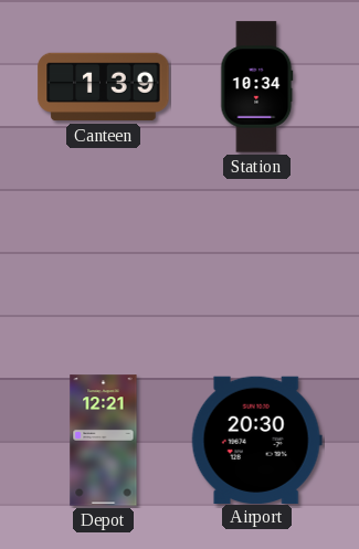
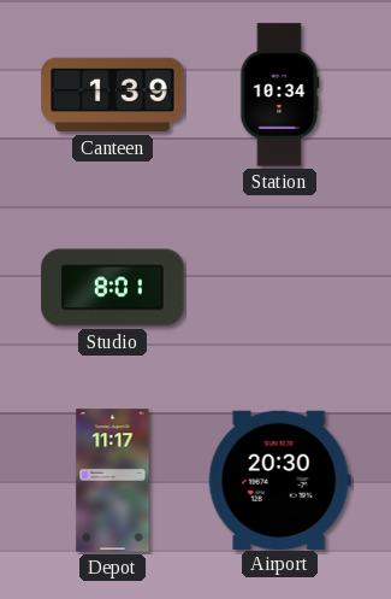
Studio: none -> 8:01 (113, 288)
Depot: 12:21 -> 11:17 (113, 481)
